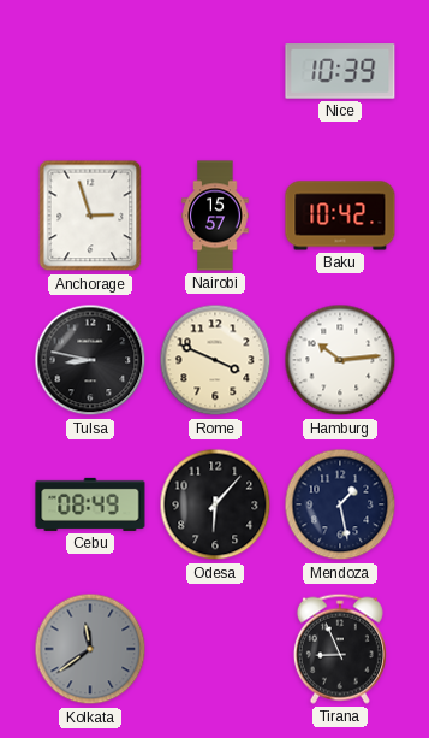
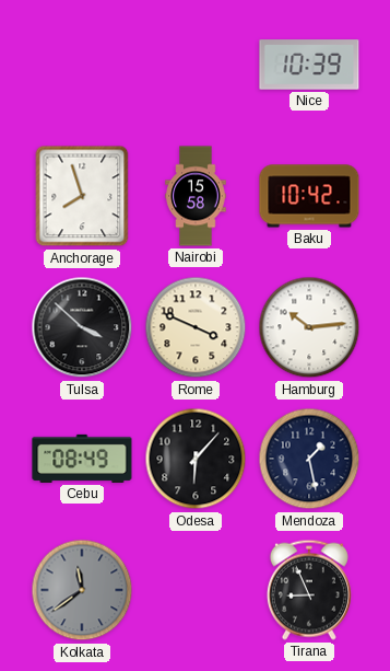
Anchorage: 2:57 -> 7:57 (82, 196)
Nairobi: 15:57 -> 15:58 (196, 196)
Tulsa: 8:47 -> 3:52 (82, 327)
